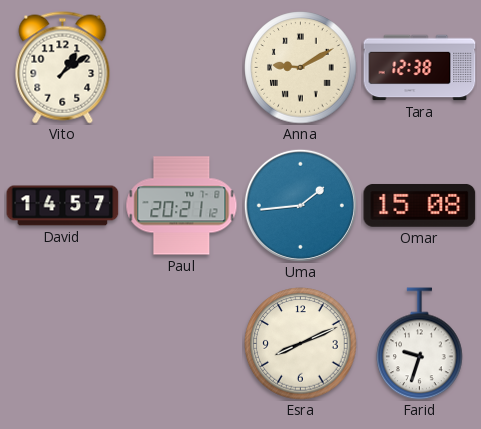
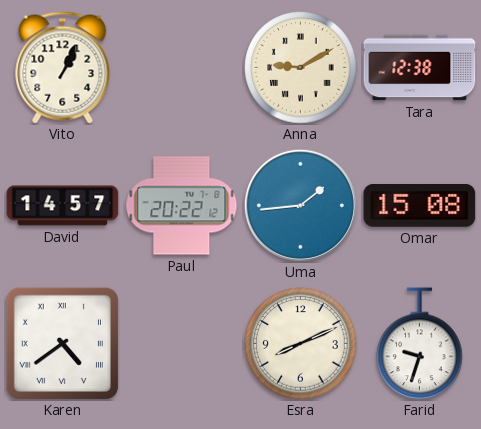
Vito: 1:09 -> 1:04 (63, 68)
Paul: 20:21 -> 20:22 (182, 206)
Karen: none -> 4:39 (62, 343)
